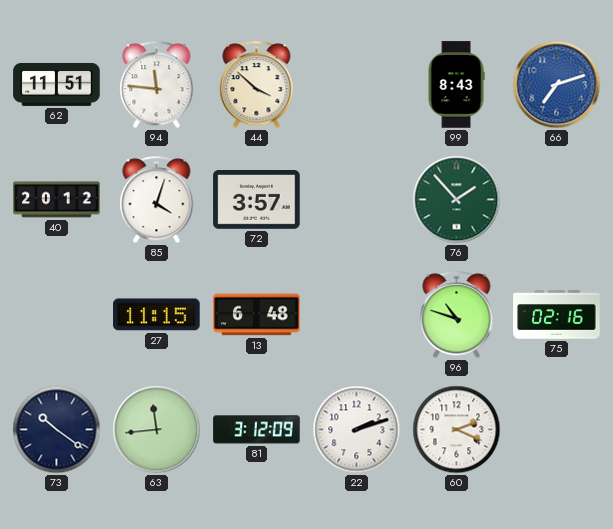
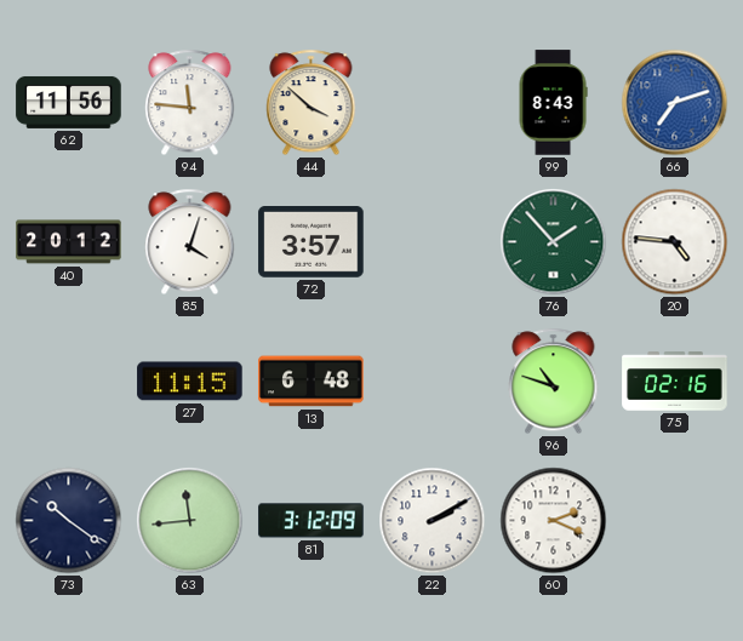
62: 11:51 -> 11:56 (69, 102)
20: none -> 4:46 (675, 242)
22: 2:12 -> 2:10 (433, 521)
